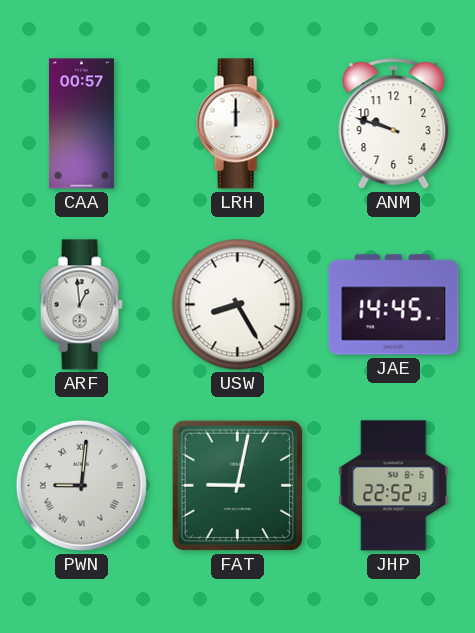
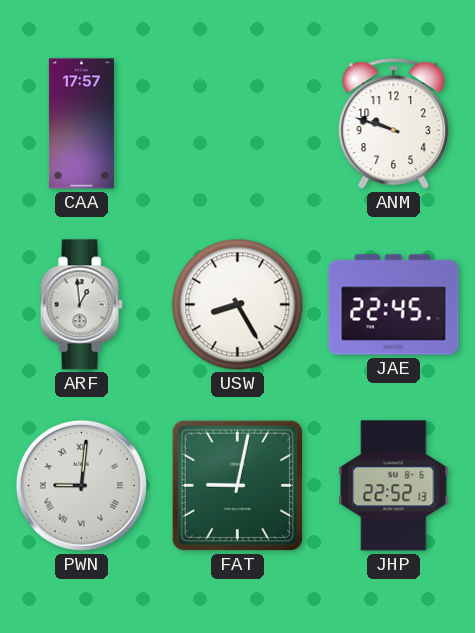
CAA: 00:57 -> 17:57 (81, 124)
LRH: 12:00 -> none (237, 124)
JAE: 14:45 -> 22:45 (394, 305)
